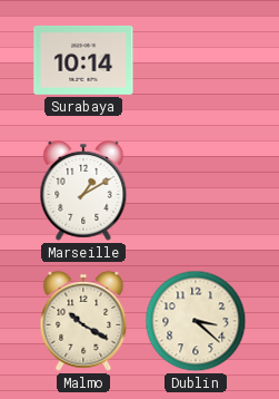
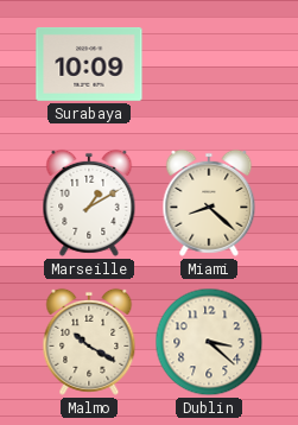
Surabaya: 10:14 -> 10:09 (89, 64)
Miami: none -> 8:22 (209, 203)
